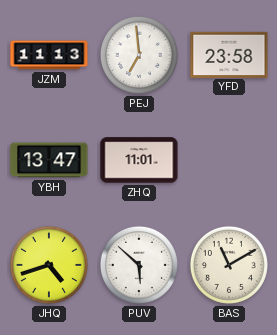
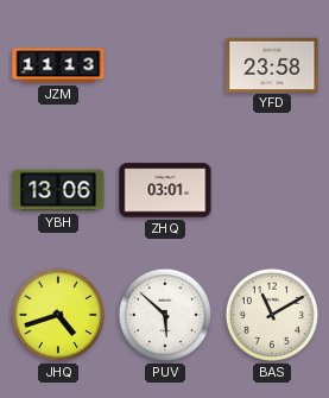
PEJ: 6:59 -> none (139, 55)
YBH: 13:47 -> 13:06 (58, 190)
ZHQ: 11:01 -> 03:01 (165, 190)
